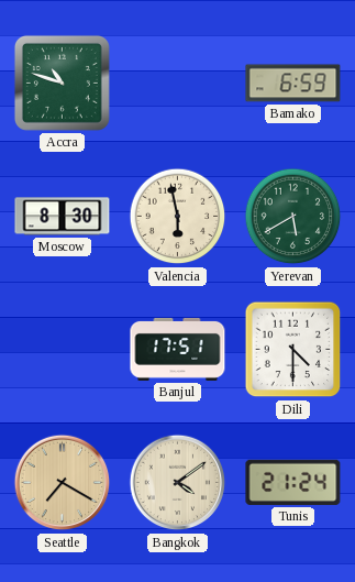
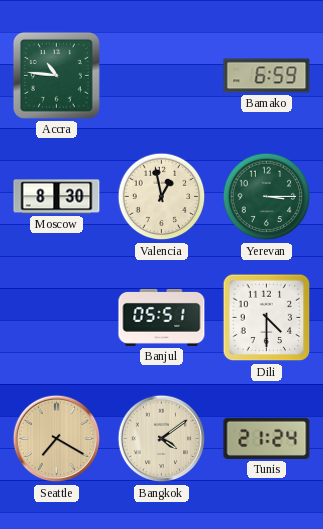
Accra: 10:48 -> 10:46 (56, 75)
Valencia: 5:58 -> 12:58 (162, 197)
Yerevan: 5:40 -> 3:15 (267, 197)
Banjul: 17:51 -> 05:51 (162, 317)
